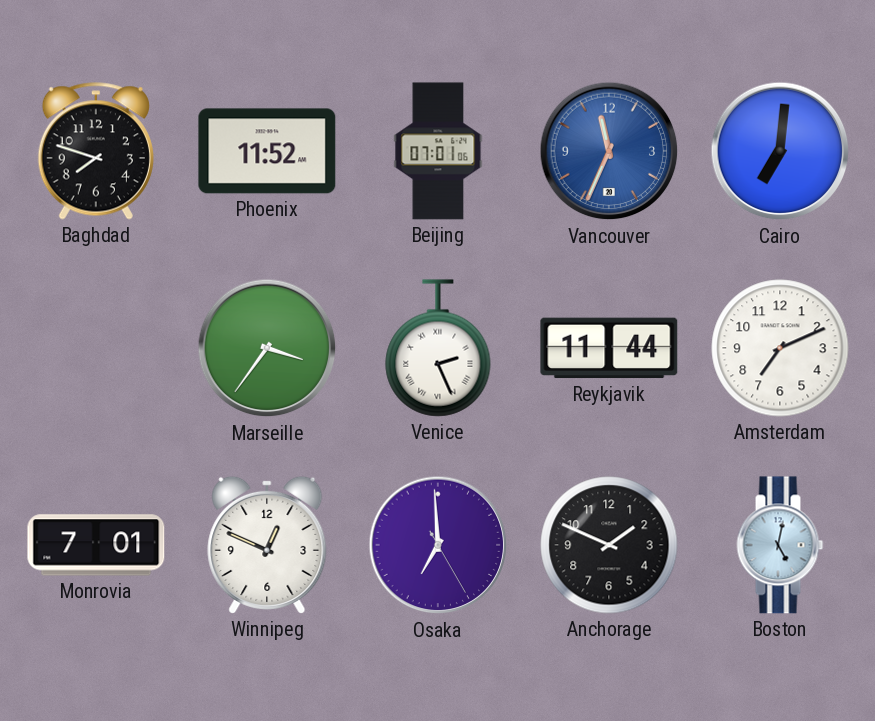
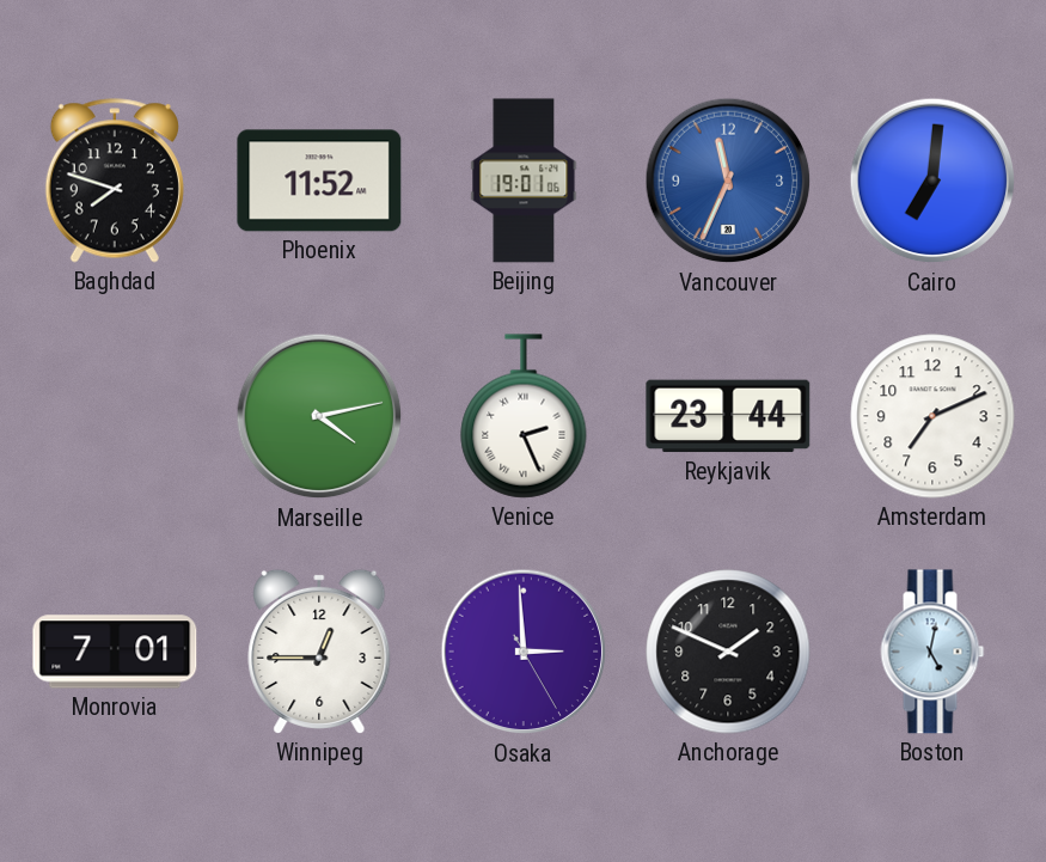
Beijing: 07:01 -> 19:01 (524, 181)
Marseille: 3:36 -> 4:13 (319, 416)
Reykjavik: 11:44 -> 23:44 (728, 416)
Winnipeg: 12:49 -> 12:45 (319, 652)
Osaka: 6:59 -> 2:59 (524, 652)
